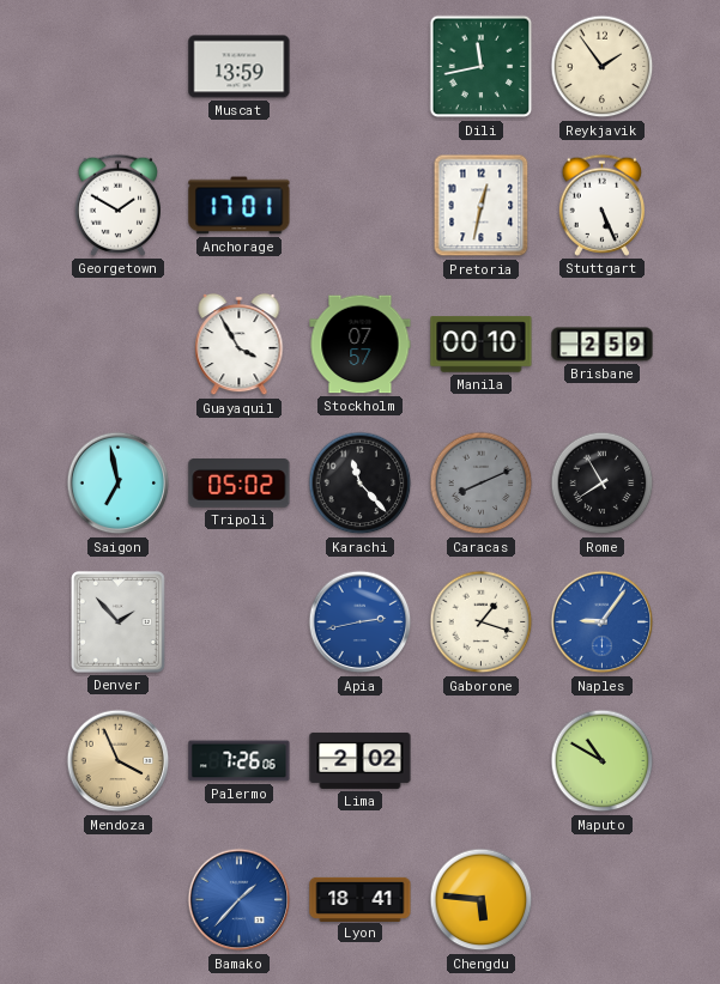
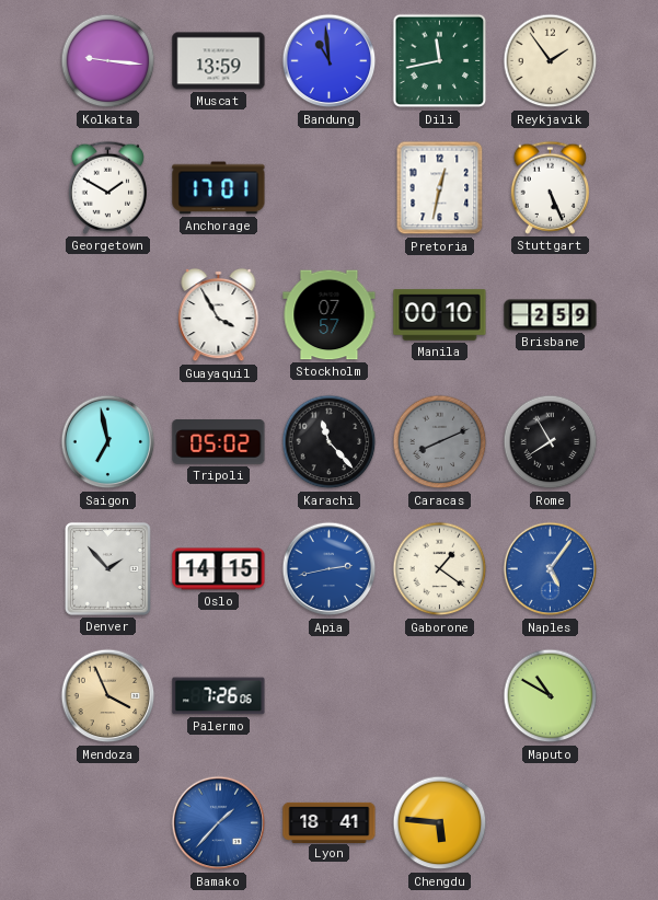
Kolkata: none -> 9:16 (108, 61)
Bandung: none -> 10:59 (330, 61)
Oslo: none -> 14:15 (219, 569)
Gaborone: 1:18 -> 1:21 (440, 569)
Naples: 9:06 -> 5:06 (551, 569)
Lima: 2:02 -> none (361, 760)
